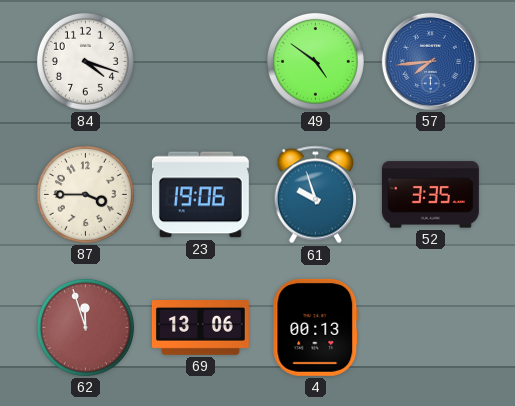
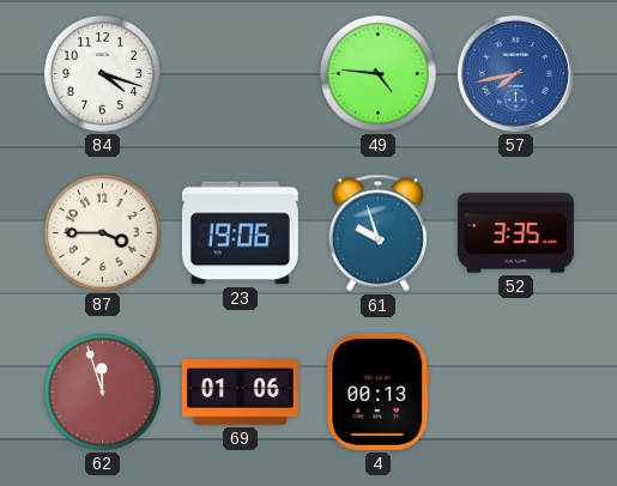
49: 4:51 -> 4:46 (377, 73)
57: 7:44 -> 7:43 (515, 73)
69: 13:06 -> 01:06 (240, 393)
